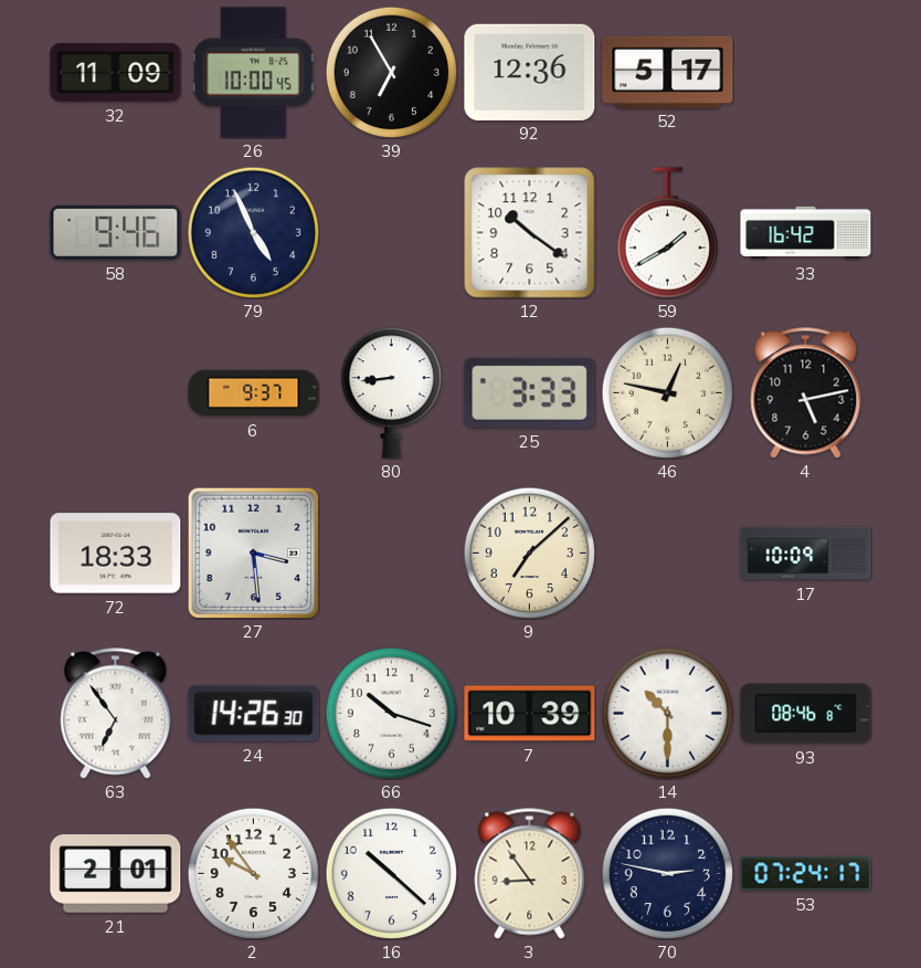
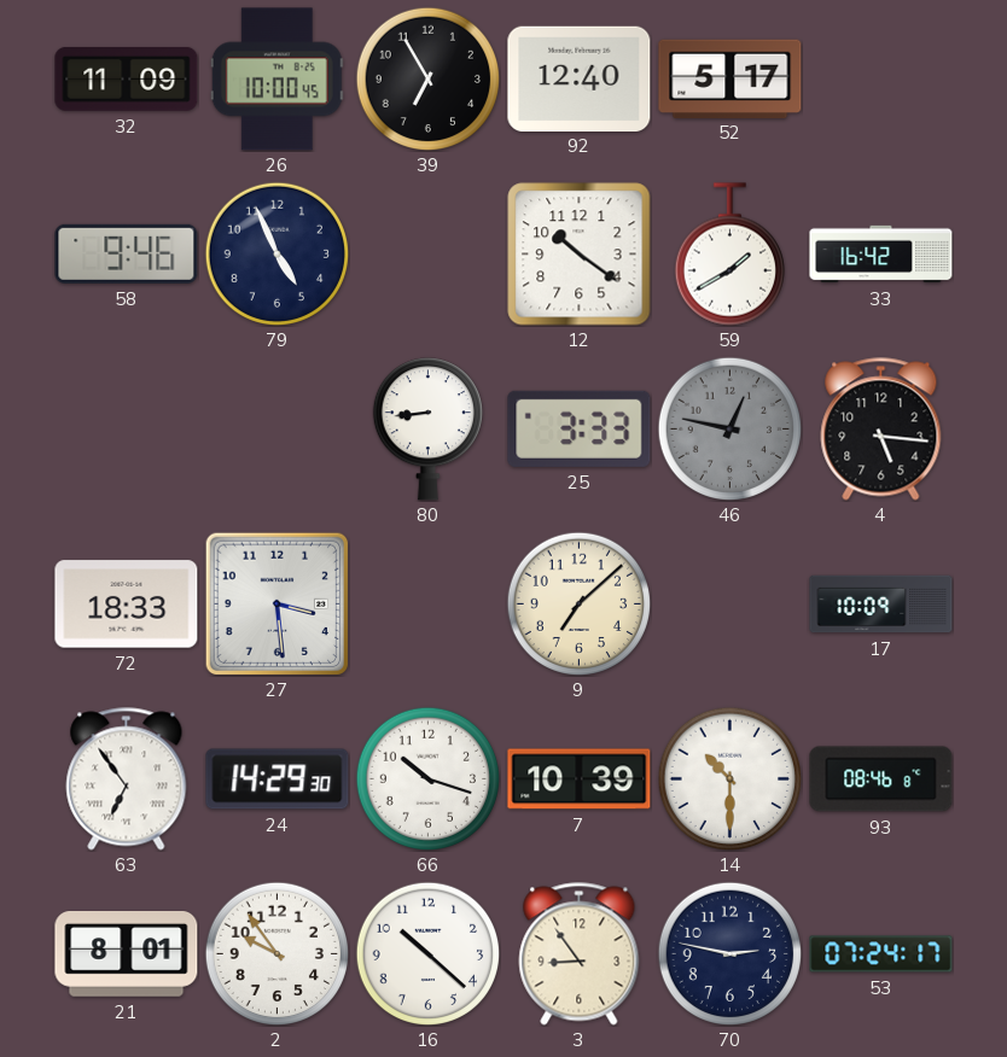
92: 12:36 -> 12:40 (580, 78)
6: 9:37 -> none (254, 393)
46 dial: cream -> grey (729, 428)
4: 5:13 -> 5:16 (881, 430)
24: 14:26 -> 14:29 (278, 779)
21: 2:01 -> 8:01 (127, 954)
